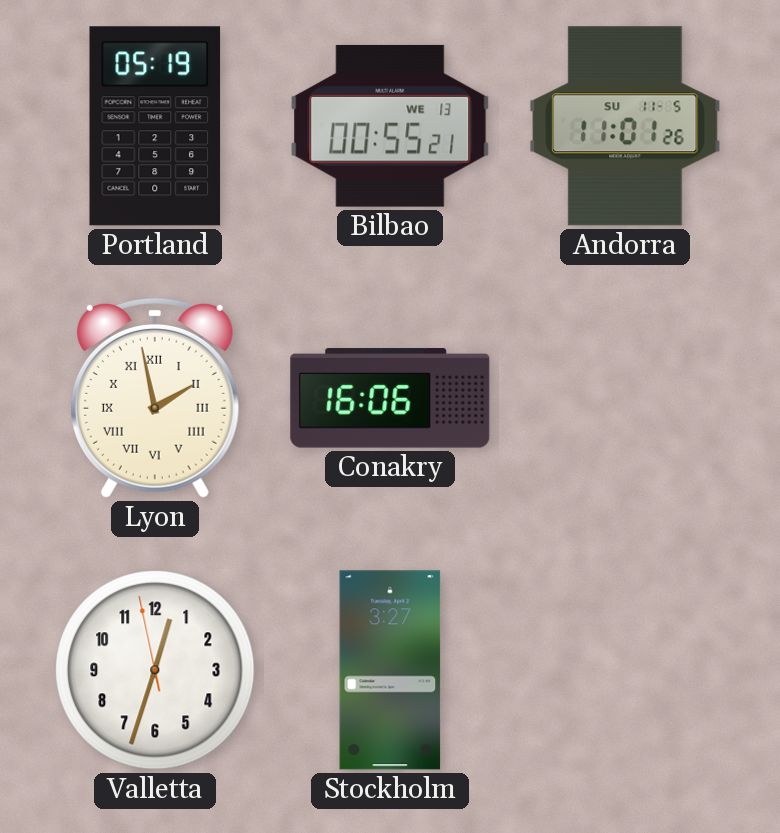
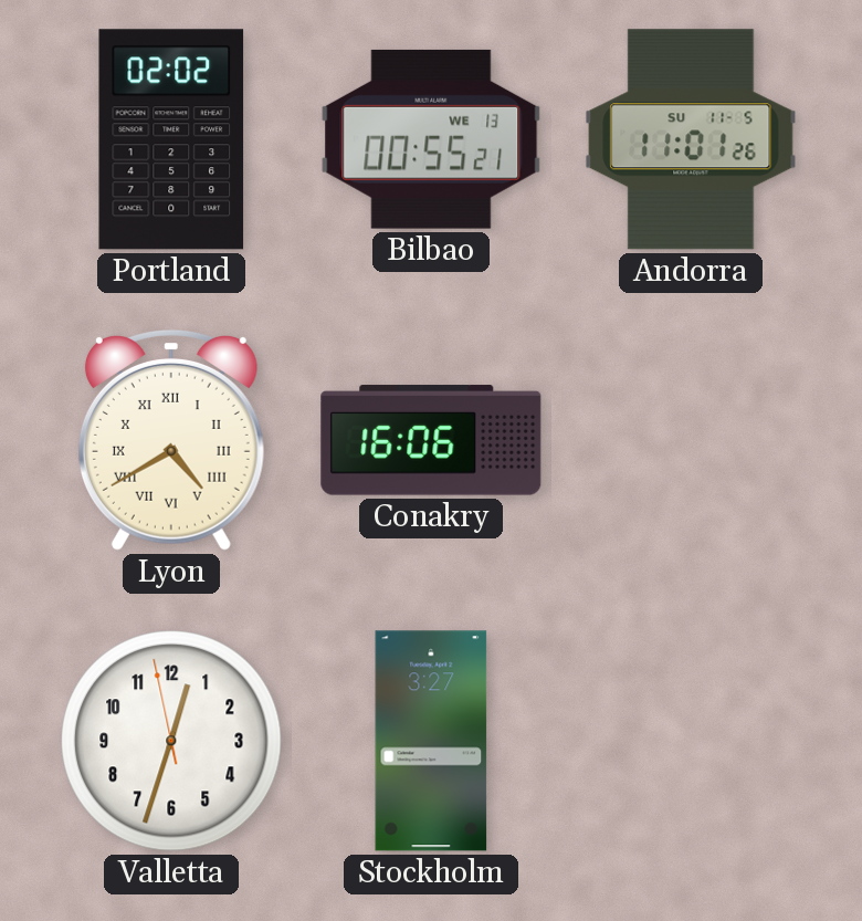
Portland: 05:19 -> 02:02 (171, 139)
Lyon: 1:58 -> 4:40 (171, 441)
